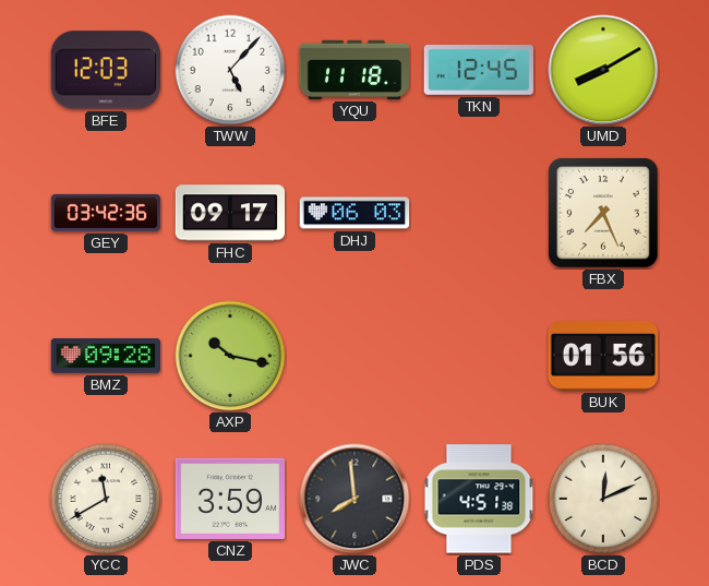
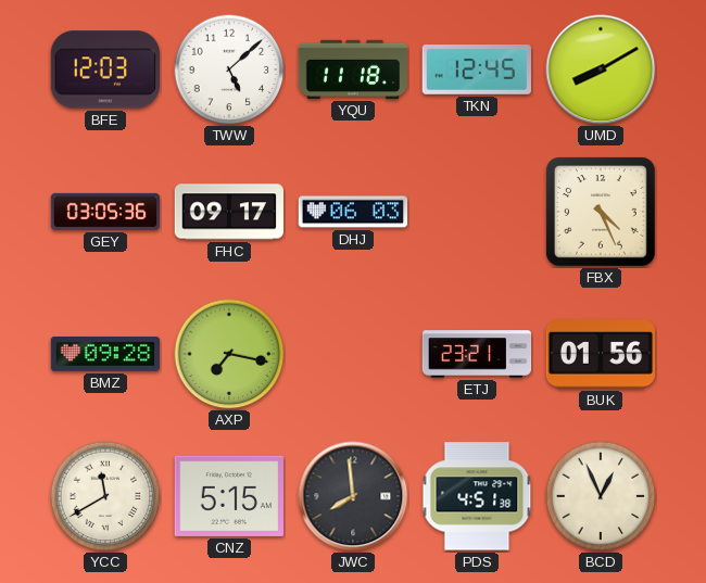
TWW: 5:07 -> 5:08 (229, 69)
GEY: 03:42 -> 03:05 (105, 212)
FBX: 7:26 -> 4:26 (601, 212)
AXP: 10:17 -> 7:17 (229, 354)
ETJ: none -> 23:21 (477, 354)
CNZ: 3:59 -> 5:15 (228, 496)
BCD: 12:11 -> 12:56 (601, 496)
